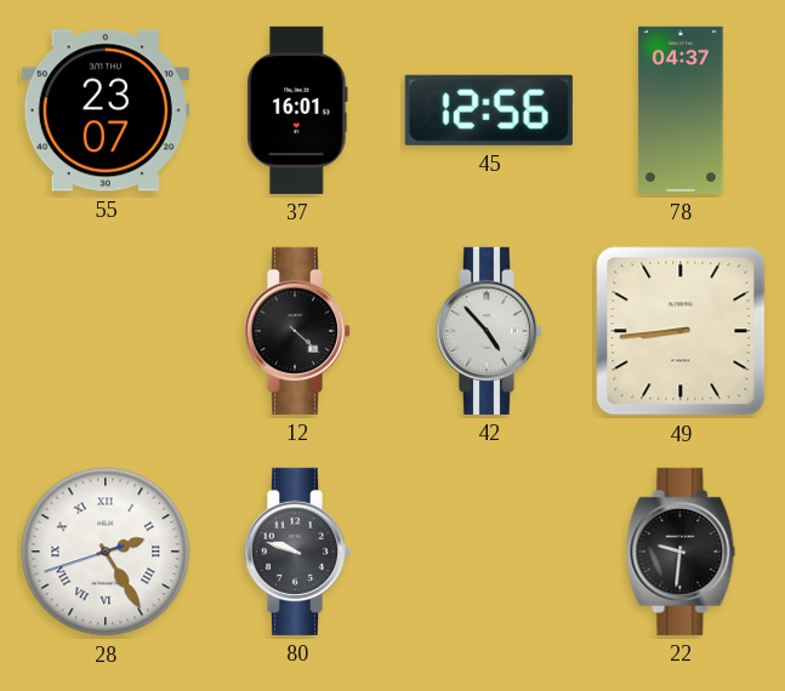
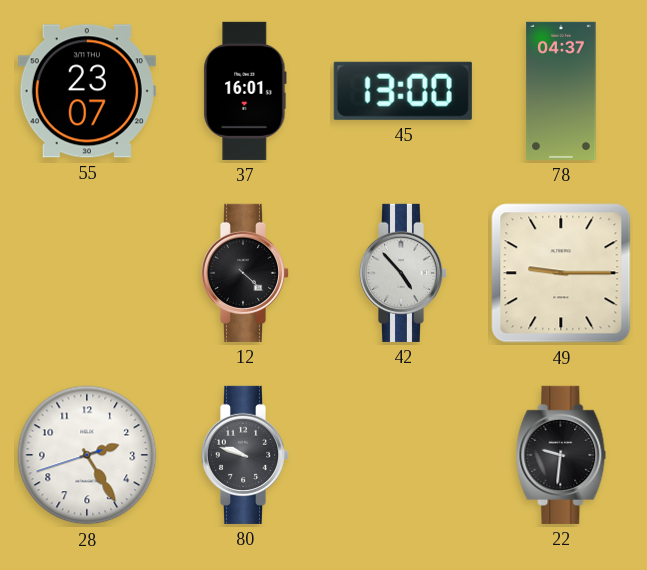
45: 12:56 -> 13:00 (403, 91)
49: 8:44 -> 9:15 (561, 273)
28 numerals: Roman -> Arabic (87, 455)
